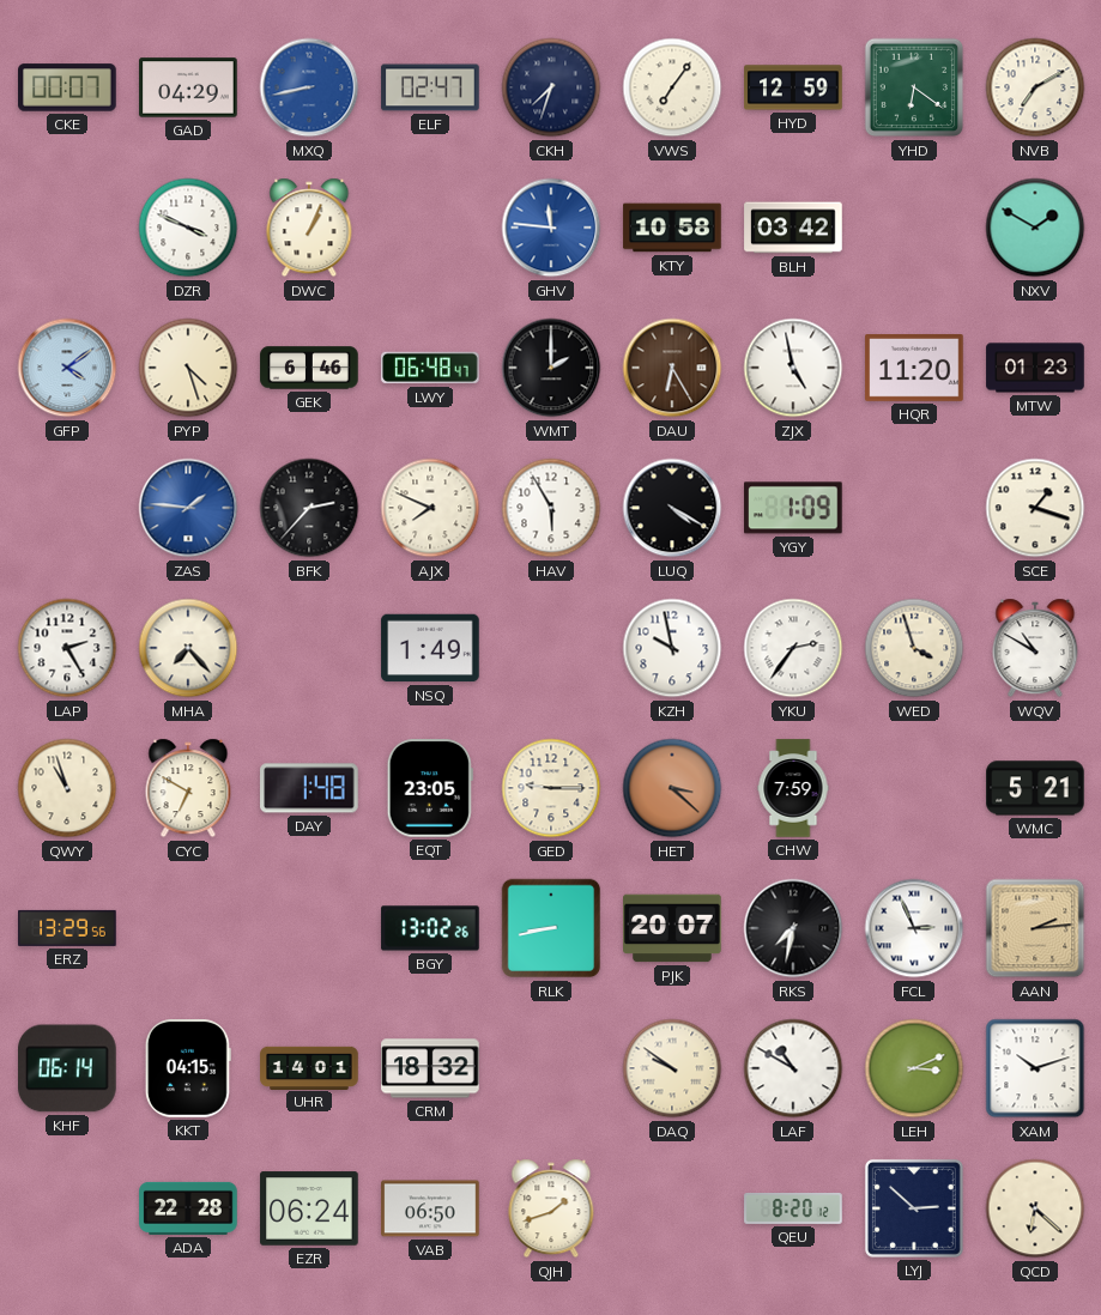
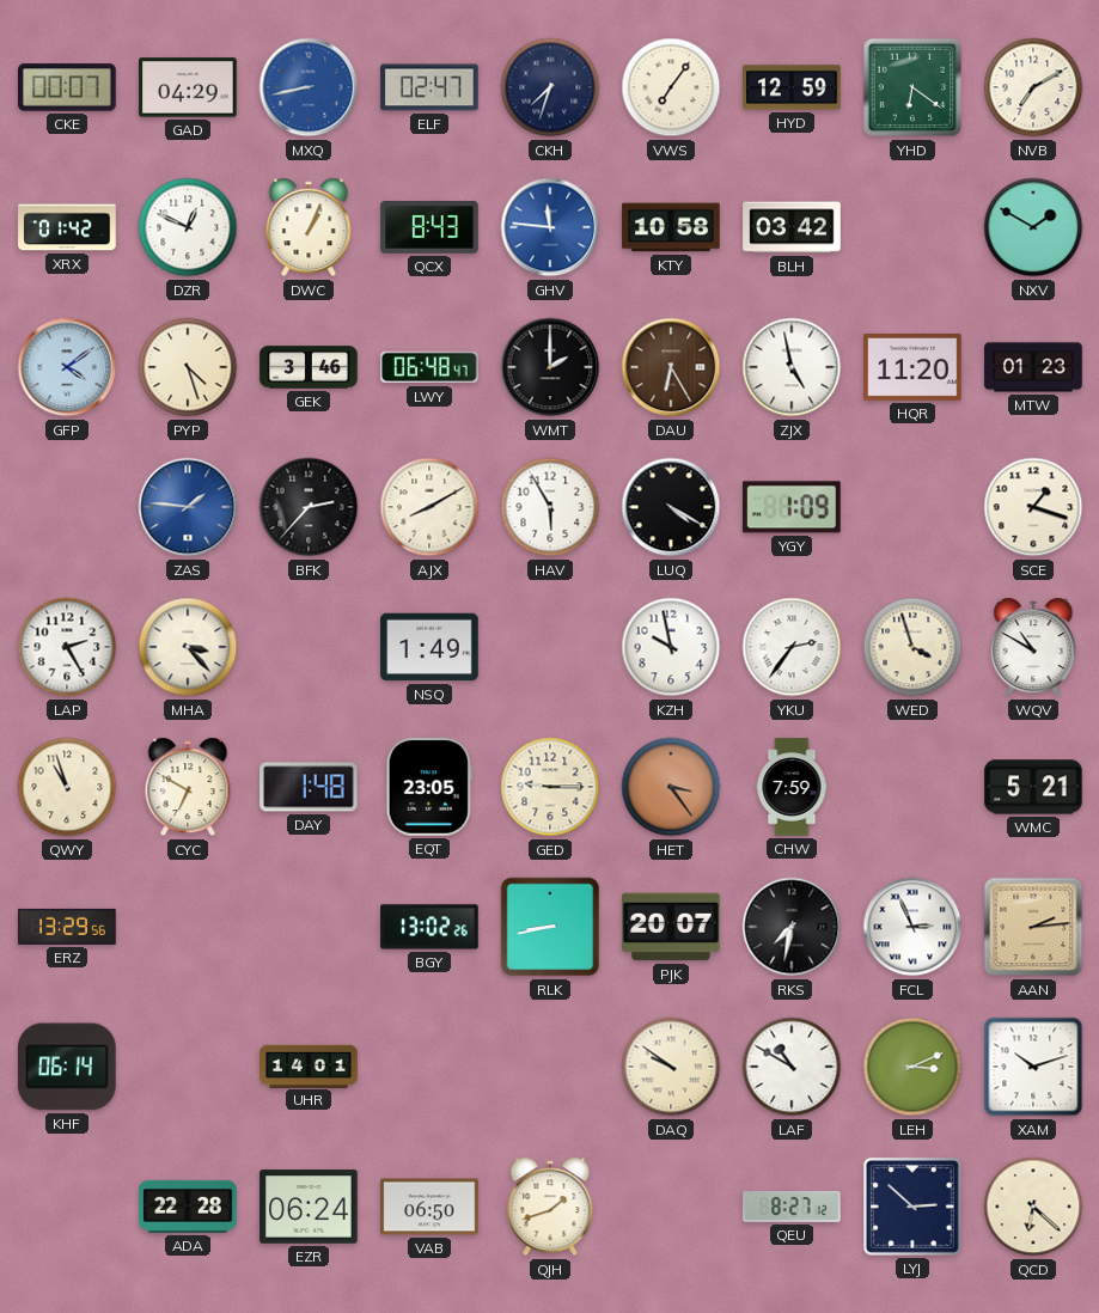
XRX: none -> 01:42 (67, 227)
DZR: 3:49 -> 12:49 (188, 227)
QCX: none -> 8:43 (429, 228)
GEK: 6:46 -> 3:46 (309, 367)
AJX: 7:49 -> 8:10 (429, 507)
MHA: 7:23 -> 3:23 (188, 647)
HET: 3:22 -> 3:24 (671, 787)
KKT: 04:15 -> none (188, 1068)
CRM: 18:32 -> none (430, 1068)
QEU: 8:20 -> 8:27 (792, 1207)
